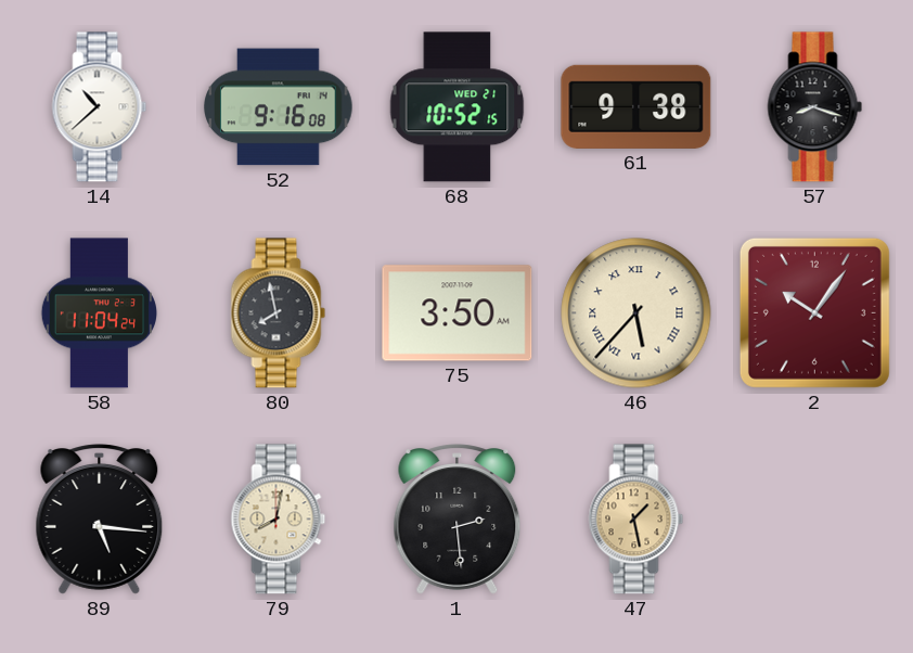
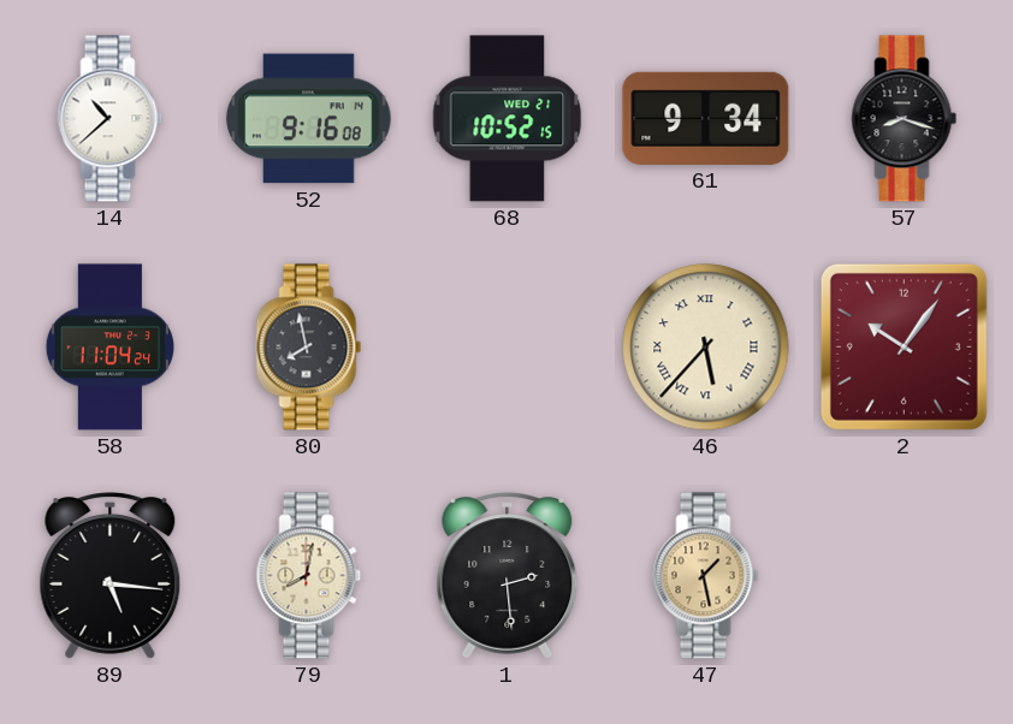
61: 9:38 -> 9:34 (706, 118)
75: 3:50 -> none (458, 313)
